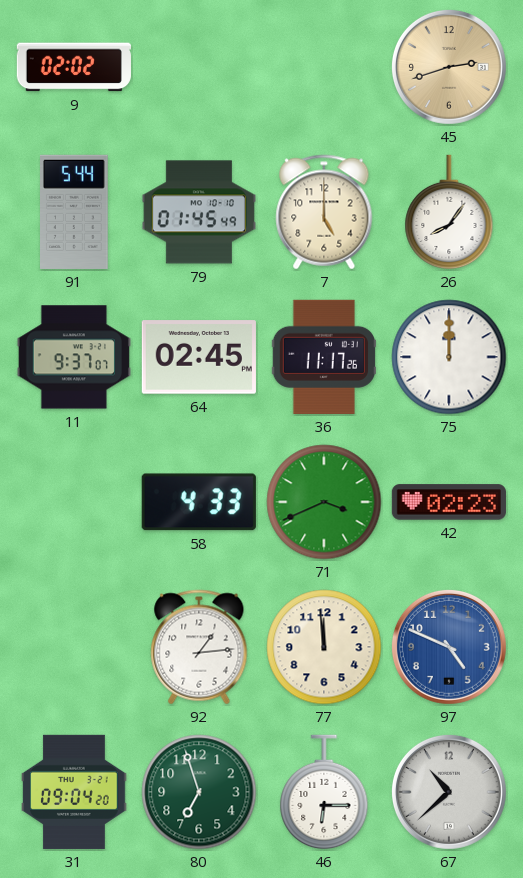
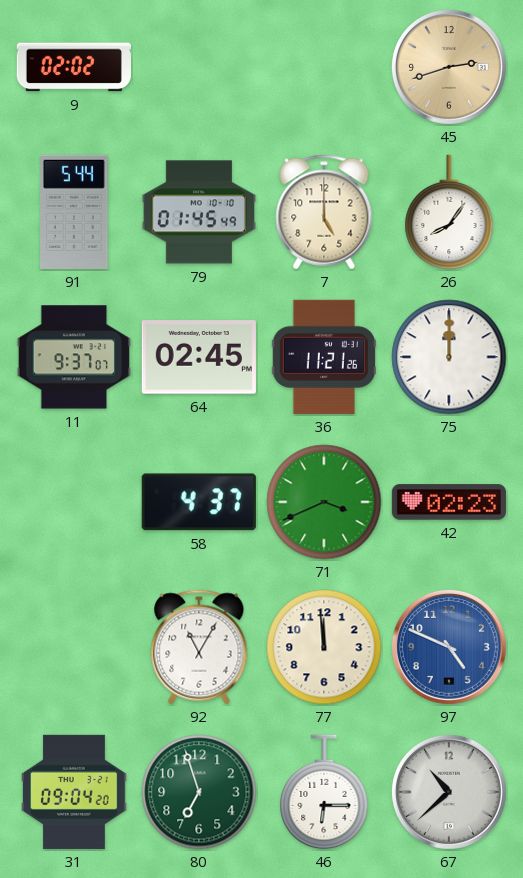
36: 11:17 -> 11:21 (324, 357)
58: 4:33 -> 4:37 (199, 502)
92: 1:14 -> 11:05 (199, 647)
